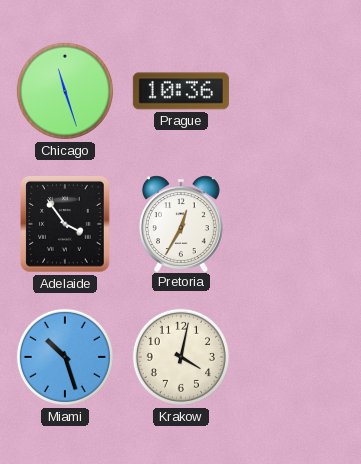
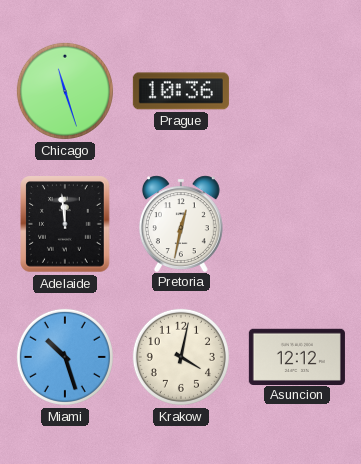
Adelaide: 3:54 -> 11:59 (66, 224)
Pretoria: 12:35 -> 12:32 (181, 223)
Asuncion: none -> 12:12 (297, 356)
